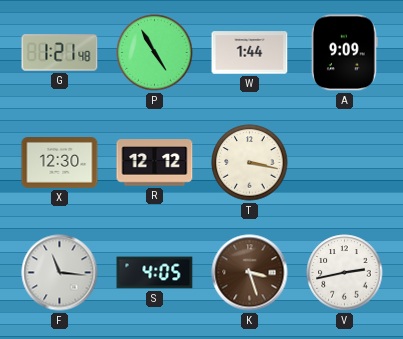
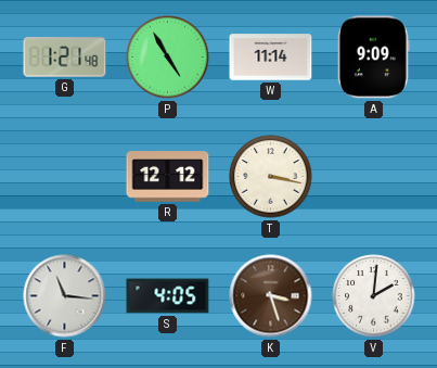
W: 1:44 -> 11:14 (271, 58)
X: 12:30 -> none (60, 163)
V: 2:43 -> 2:01 (374, 296)
